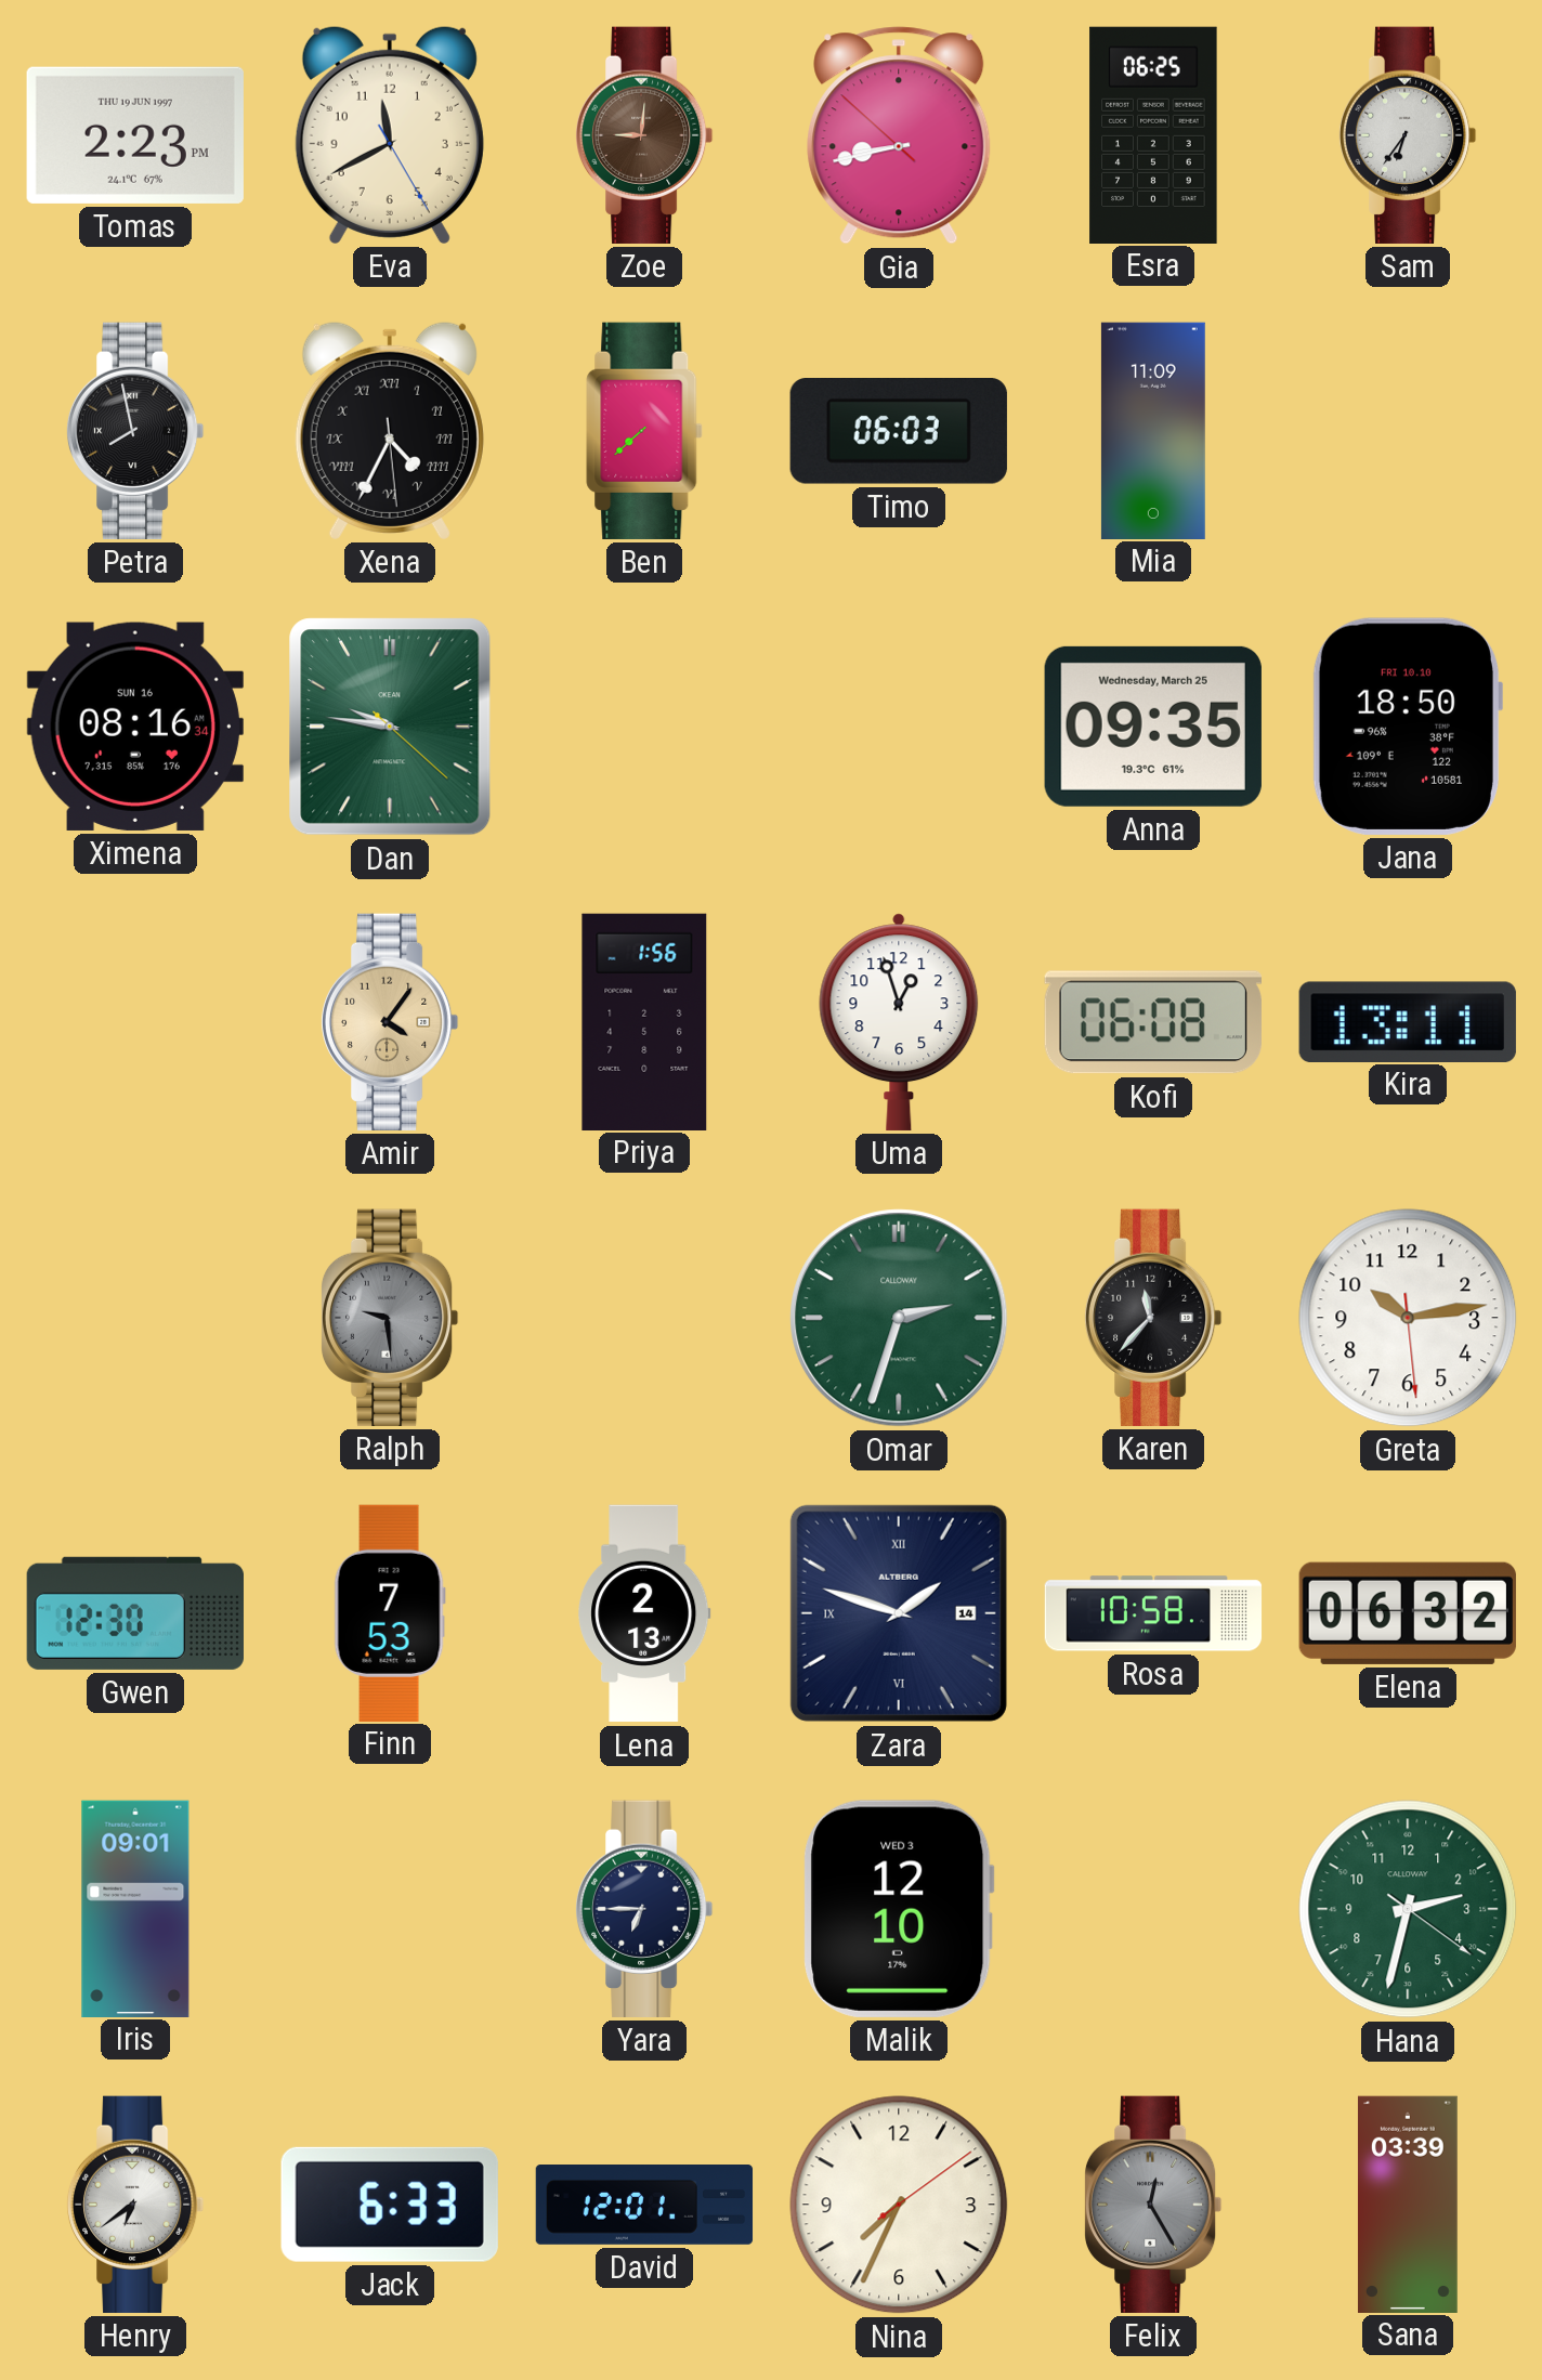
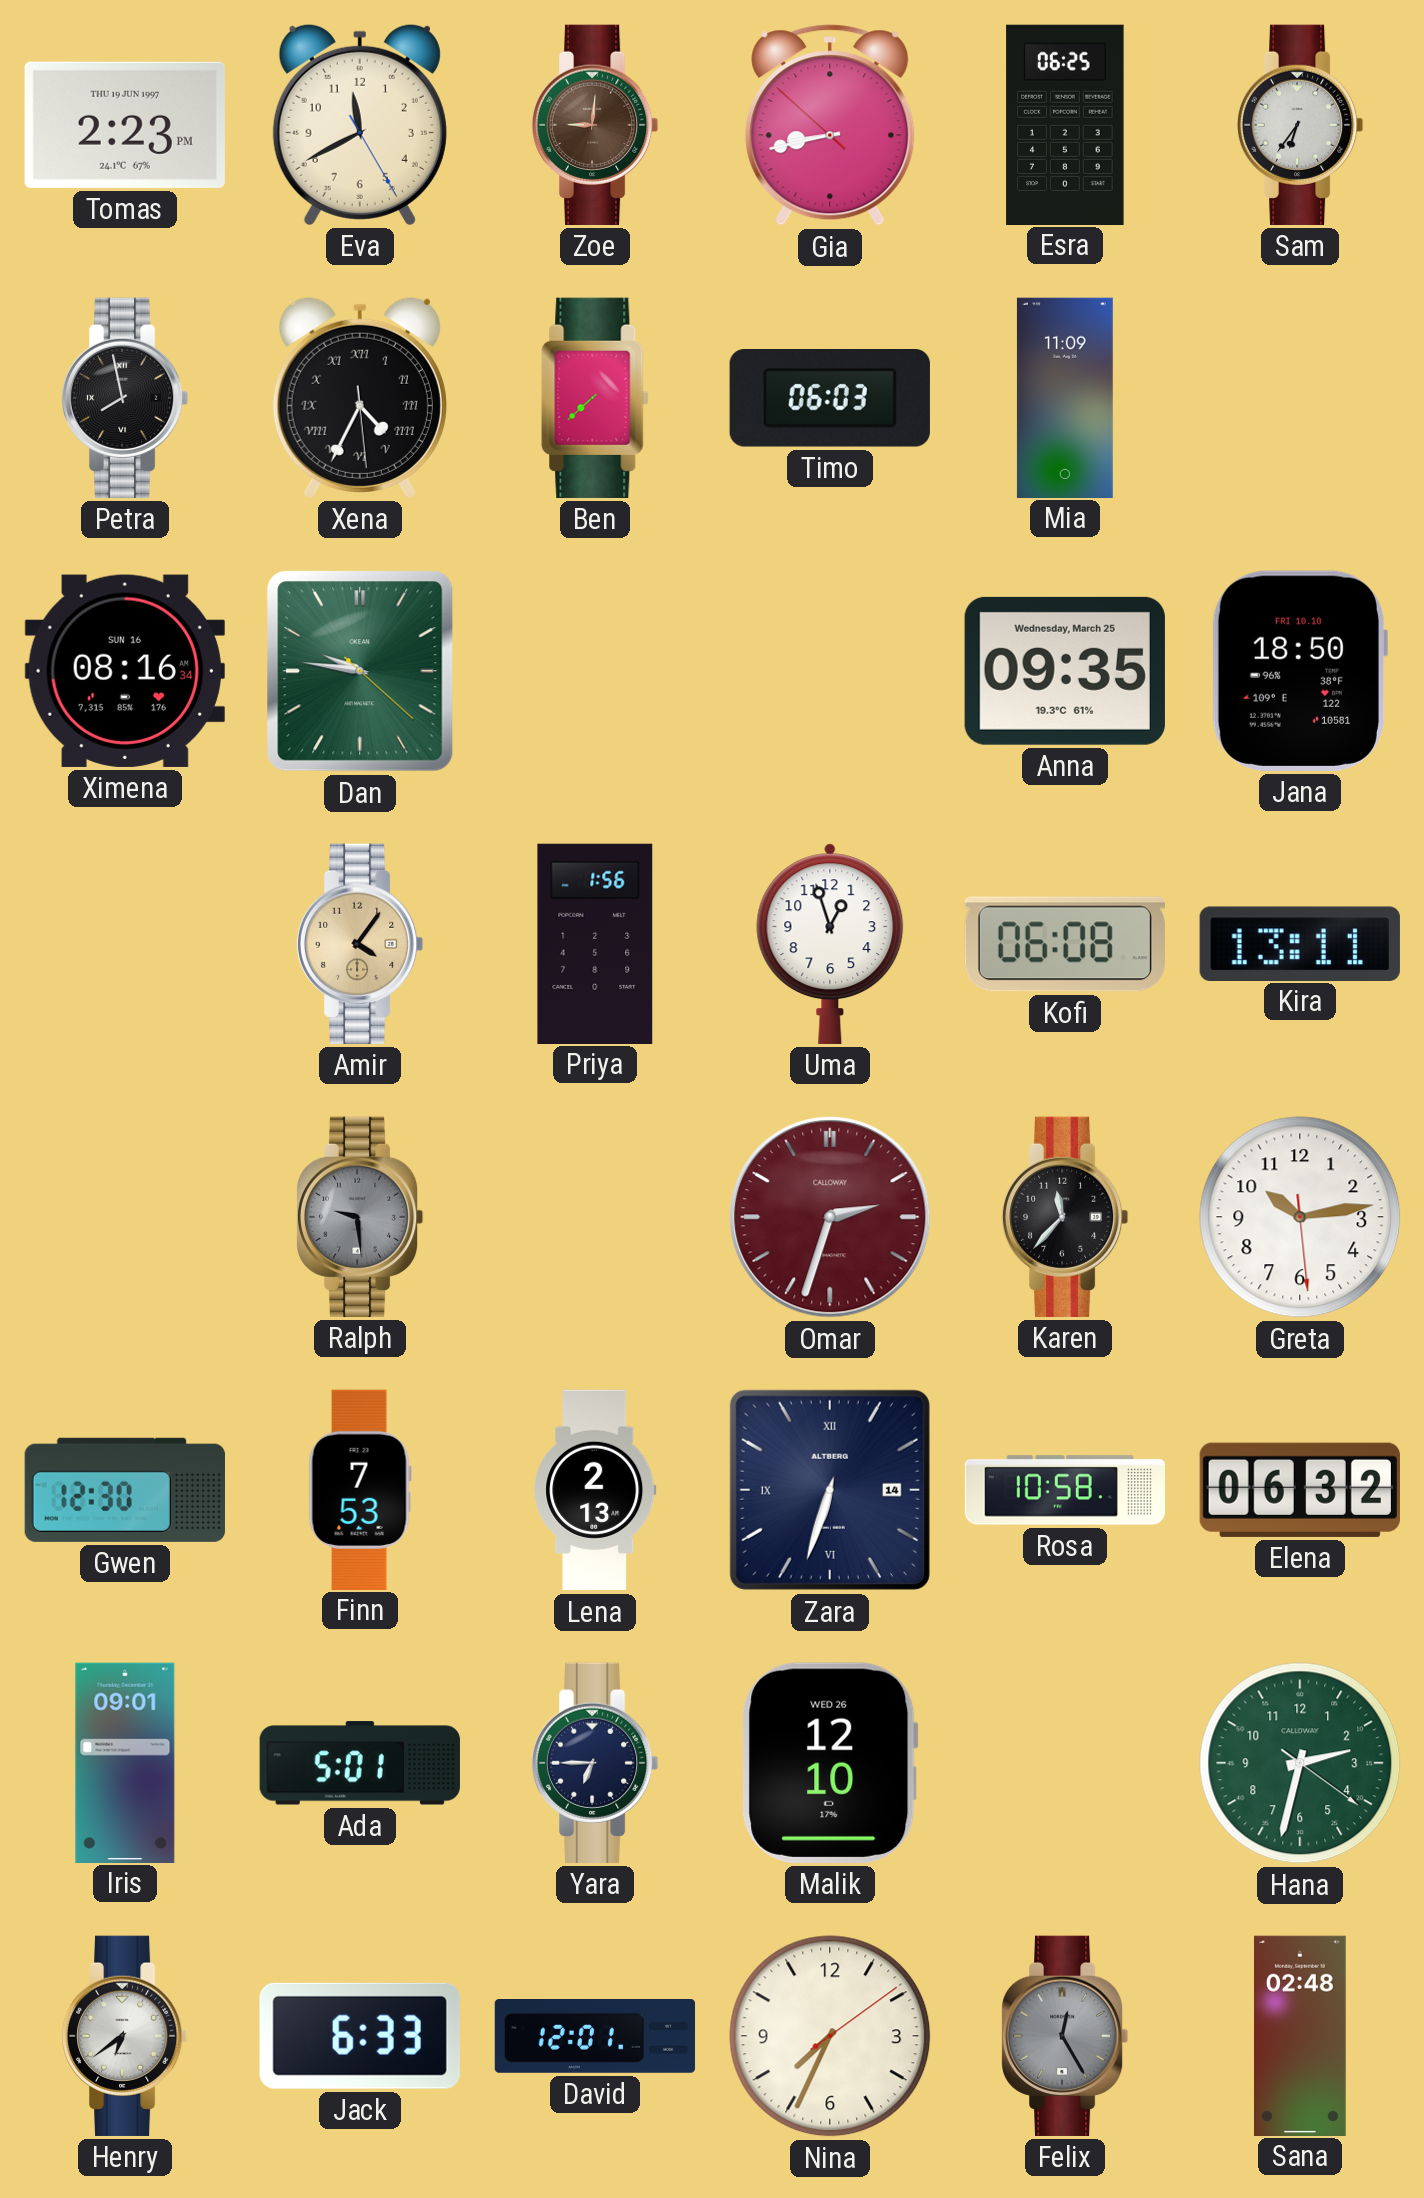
Omar dial: green -> burgundy (830, 1217)
Zara: 1:48 -> 6:33 (830, 1490)
Ada: none -> 5:01 (360, 1763)
Malik date: WED 3 -> WED 26 (830, 1763)
Sana: 03:39 -> 02:48 (1300, 2035)
